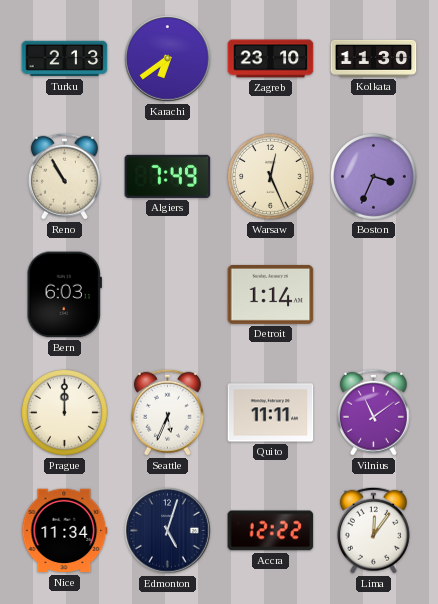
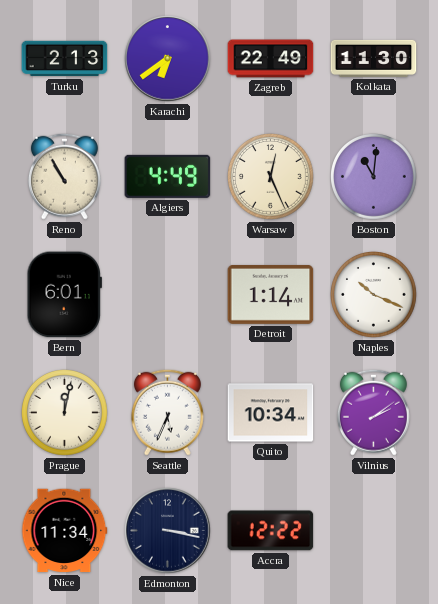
Zagreb: 23:10 -> 22:49 (271, 59)
Algiers: 7:49 -> 4:49 (168, 176)
Boston: 3:34 -> 11:01 (374, 177)
Bern: 6:03 -> 6:01 (64, 295)
Naples: none -> 10:19 (374, 295)
Prague: 12:00 -> 12:02 (65, 413)
Quito: 11:11 -> 10:34 (271, 413)
Vilnius: 11:09 -> 2:09 (373, 412)
Edmonton: 5:03 -> 3:17 (168, 531)
Lima: 12:06 -> none (373, 530)
